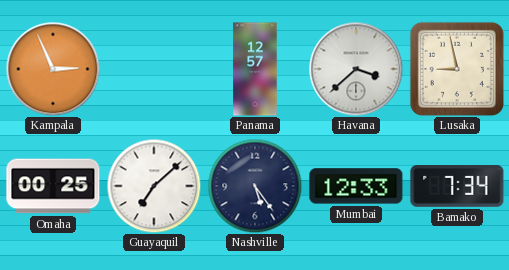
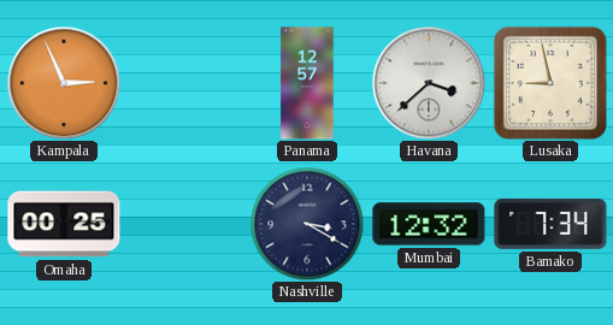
Guayaquil: 7:08 -> none (154, 186)
Nashville: 5:24 -> 3:20 (307, 224)
Mumbai: 12:33 -> 12:32 (429, 224)
